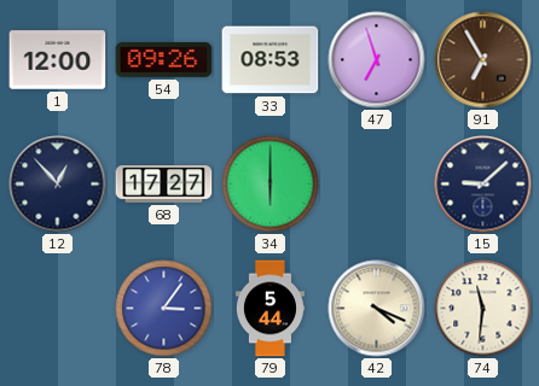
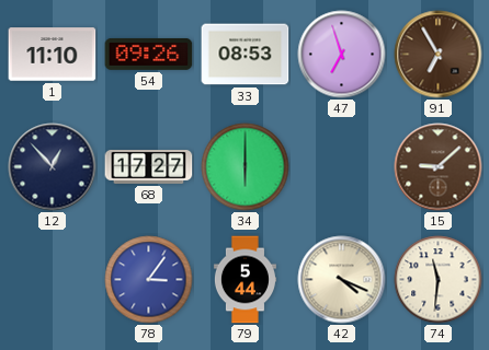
1: 12:00 -> 11:10 (53, 55)
15 dial: navy -> brown (439, 167)
